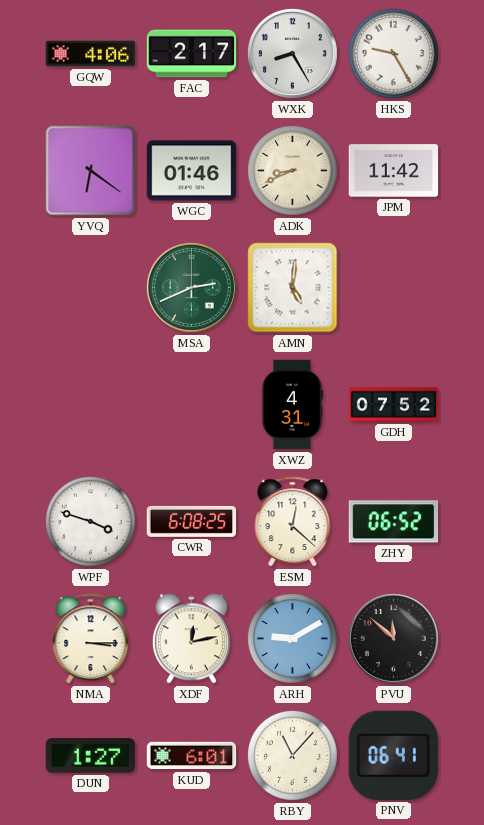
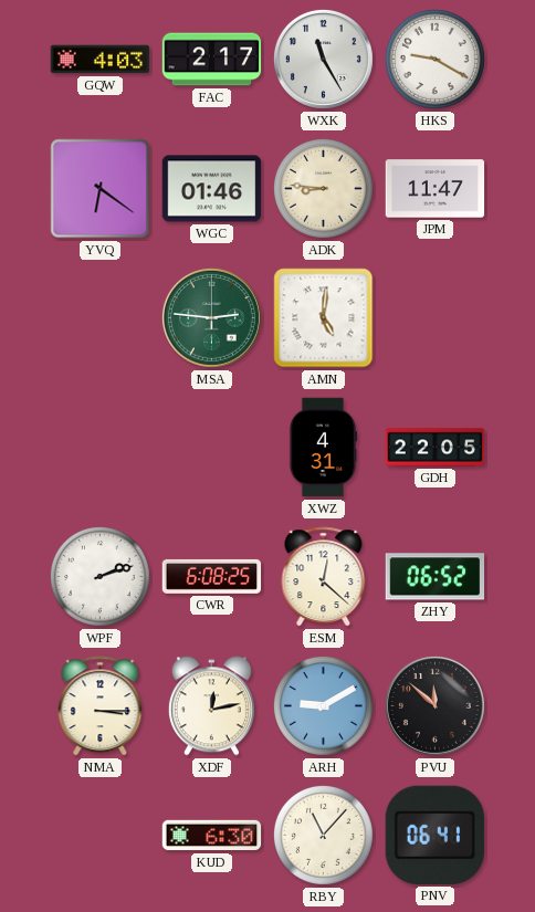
GQW: 4:06 -> 4:03 (101, 60)
WXK: 8:25 -> 11:25 (323, 59)
HKS: 9:25 -> 9:20 (434, 59)
ADK: 8:41 -> 8:46 (323, 188)
JPM: 11:42 -> 11:47 (436, 189)
MSA: 2:41 -> 2:46 (211, 317)
GDH: 07:52 -> 22:05 (436, 448)
WPF: 3:48 -> 2:12 (99, 576)
DUN: 1:27 -> none (91, 756)
KUD: 6:01 -> 6:30 (212, 836)
